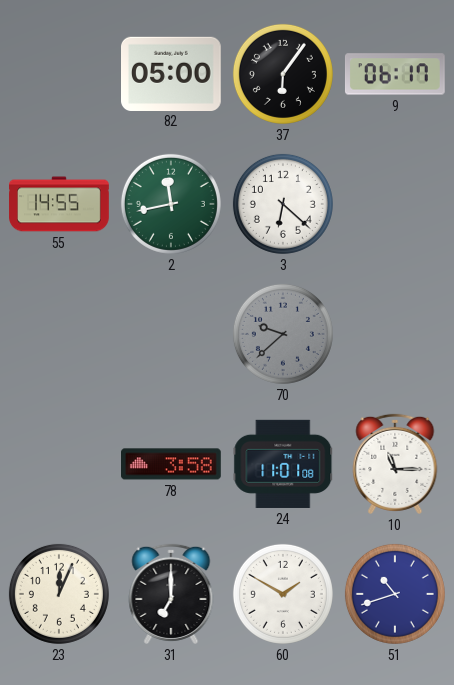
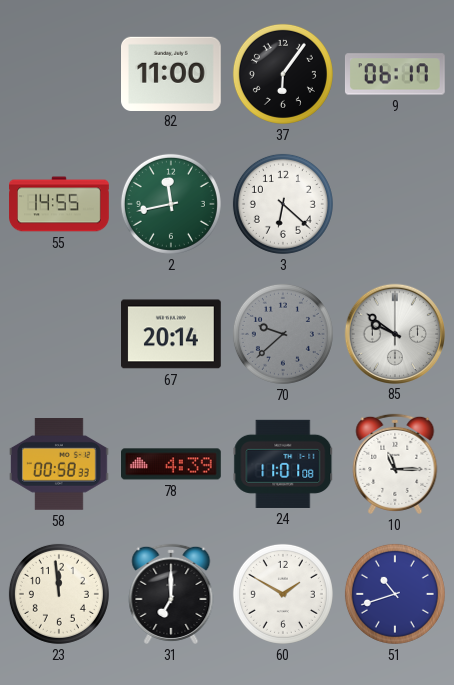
82: 05:00 -> 11:00 (172, 73)
67: none -> 20:14 (172, 334)
85: none -> 9:51 (394, 333)
58: none -> 00:58 (60, 465)
78: 3:58 -> 4:39 (172, 464)
23: 12:04 -> 11:59 (59, 594)
